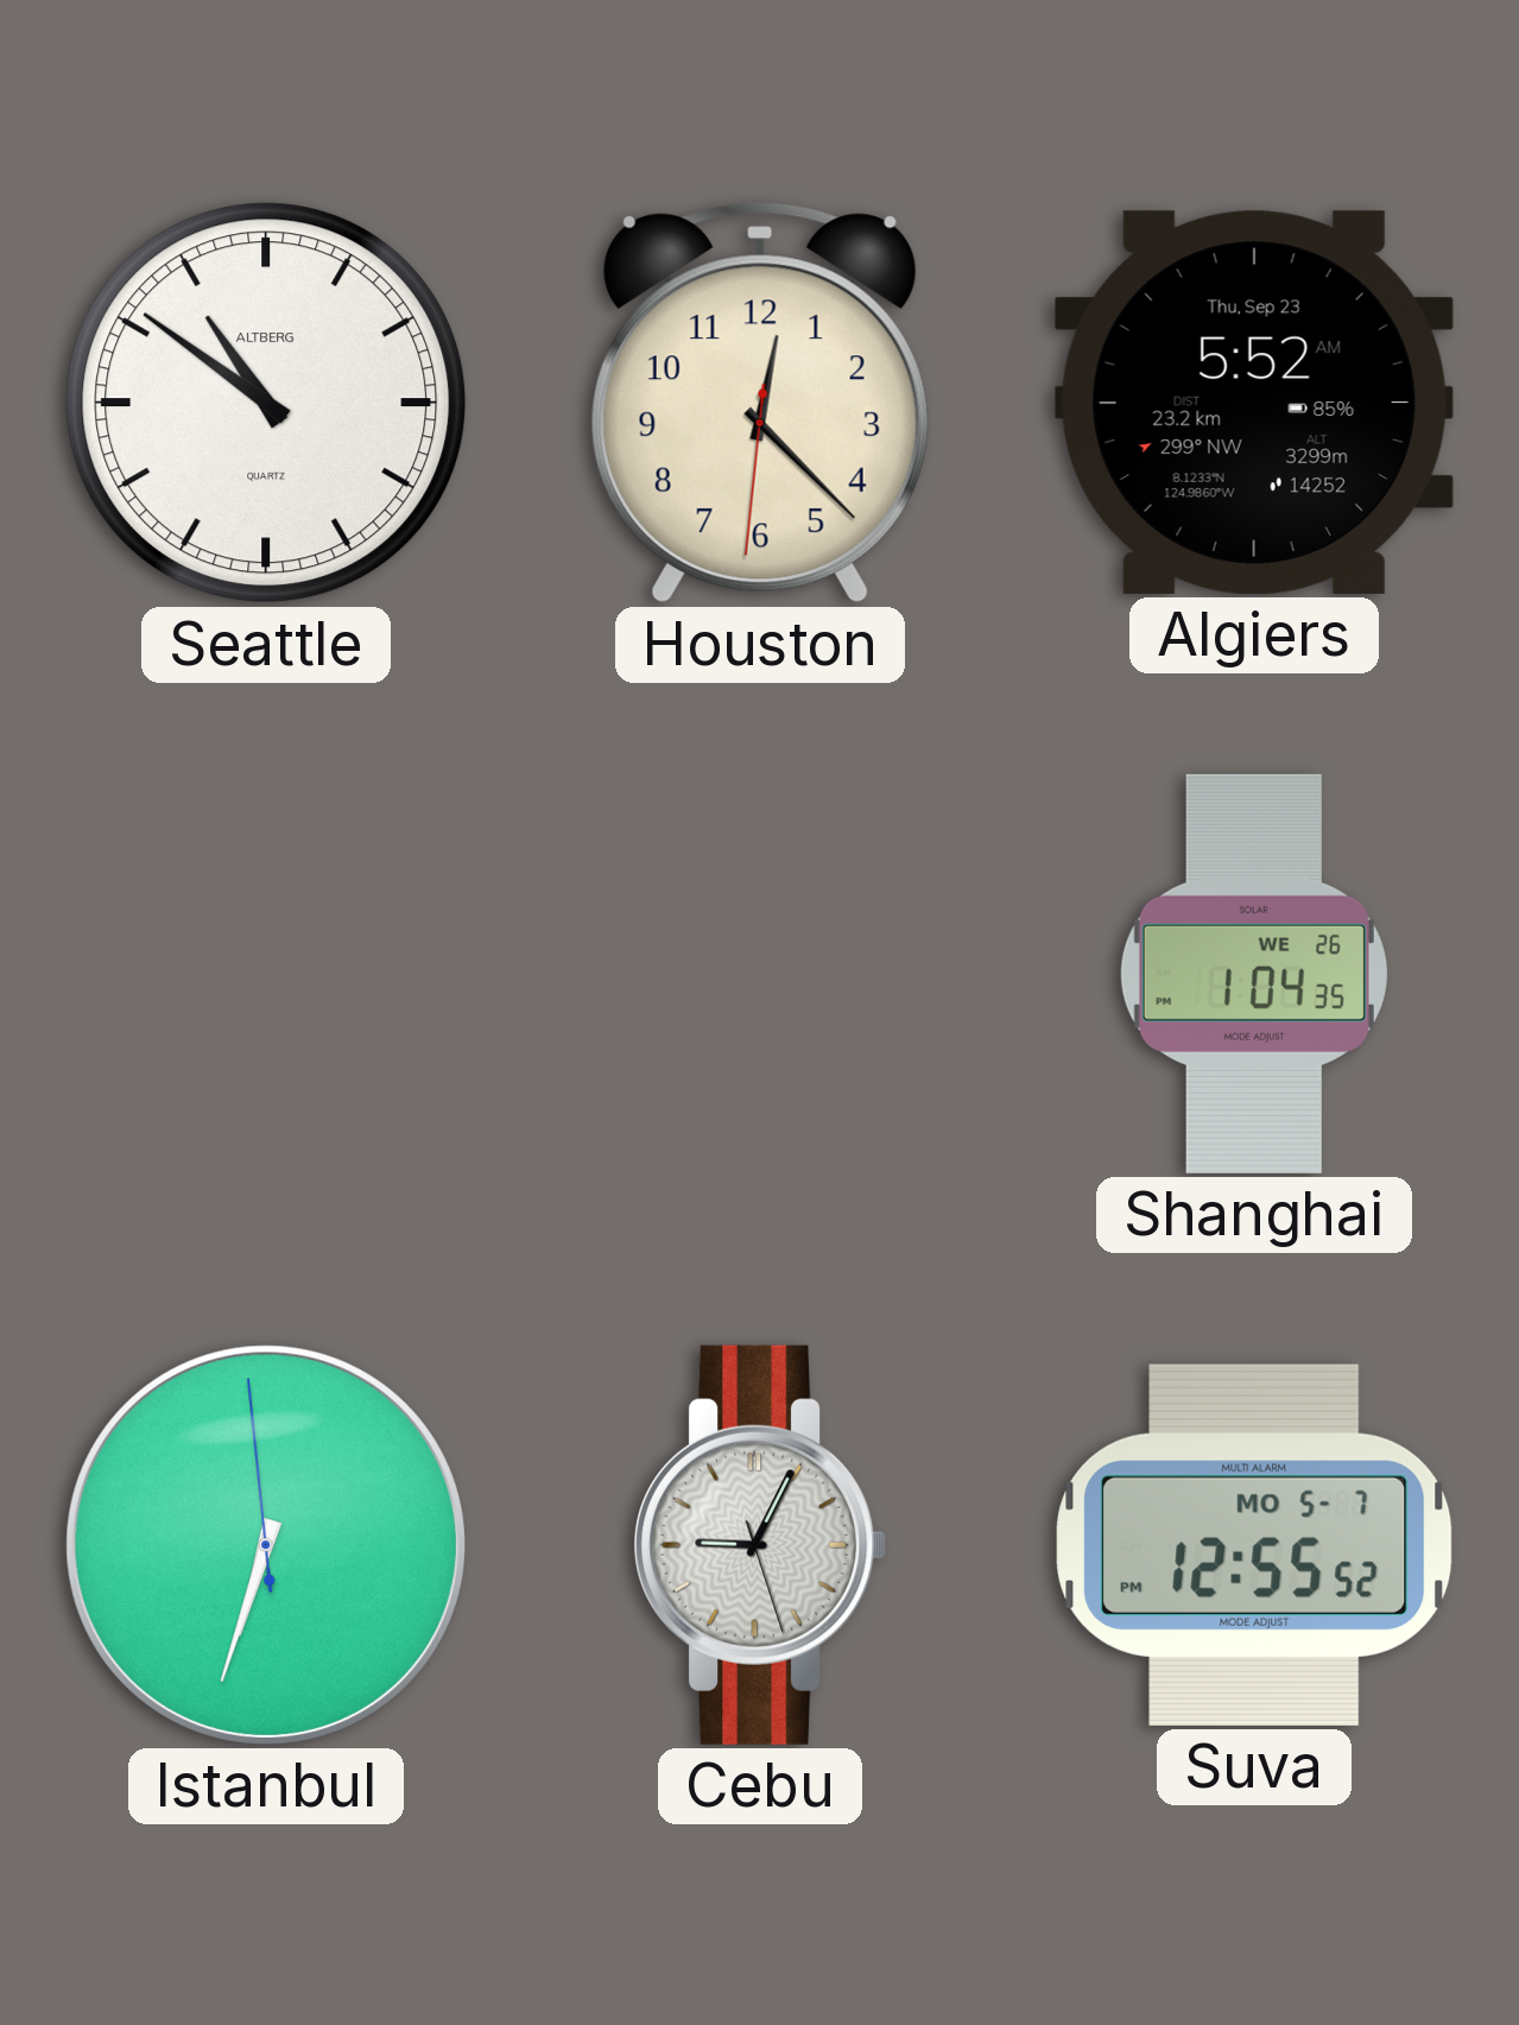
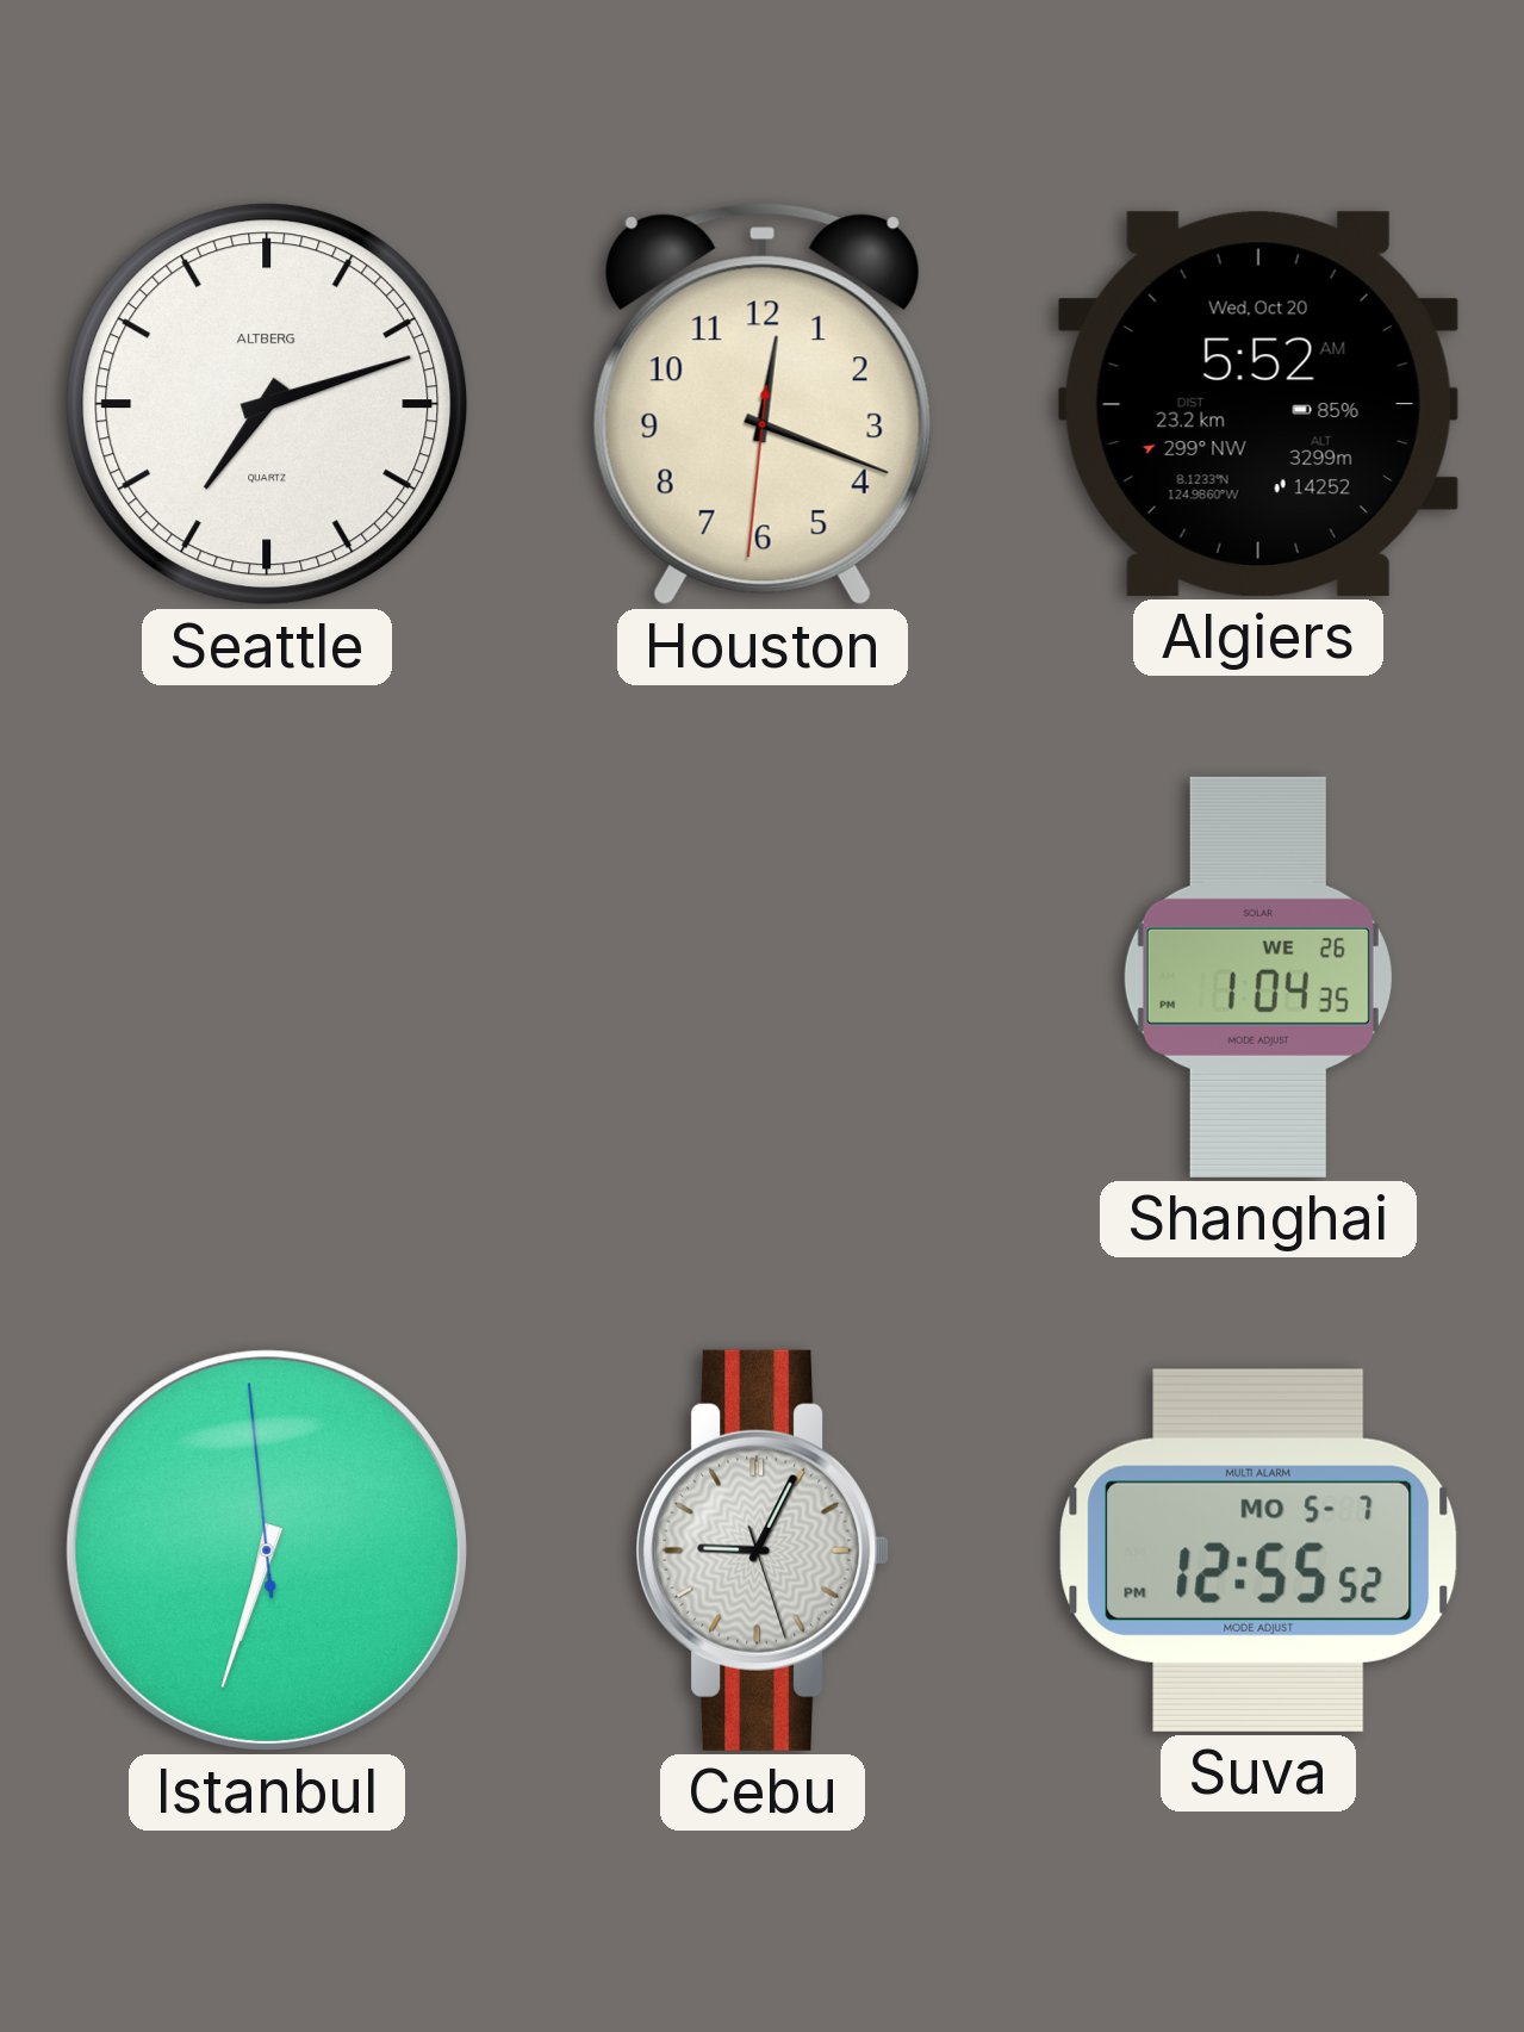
Seattle: 10:51 -> 7:12 (267, 404)
Houston: 12:22 -> 12:18 (763, 404)
Algiers date: Thu, Sep 23 -> Wed, Oct 20 (1258, 404)
